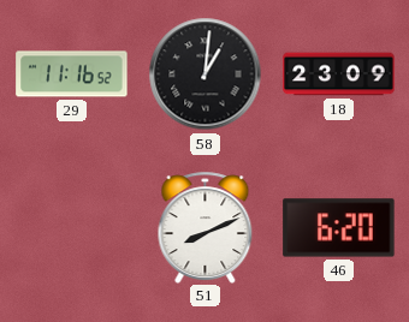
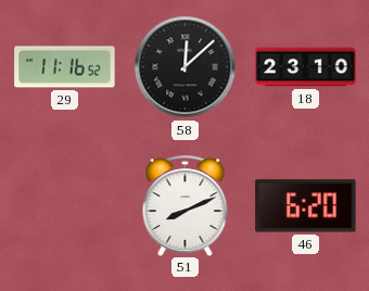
58: 1:01 -> 12:08 (186, 67)
18: 23:09 -> 23:10 (306, 67)
